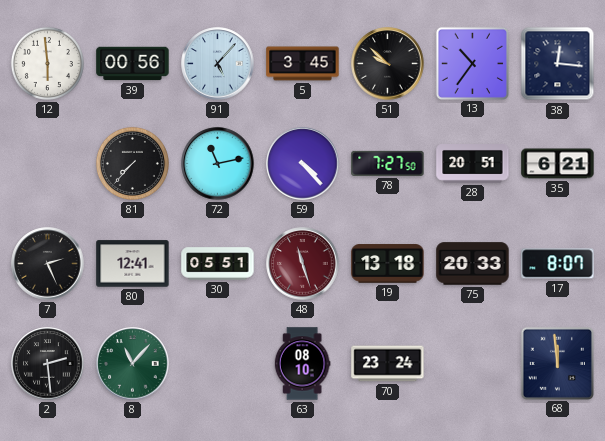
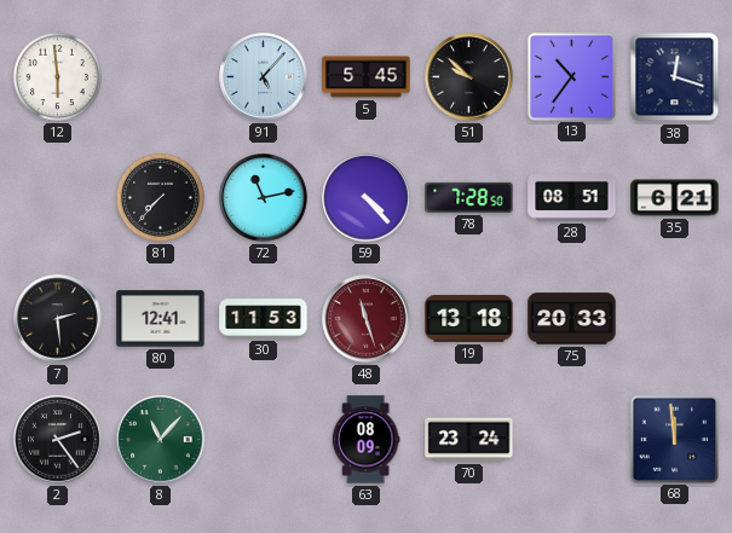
39: 00:56 -> none (133, 64)
5: 3:45 -> 5:45 (367, 77)
38: 12:16 -> 12:18 (675, 77)
78: 7:27 -> 7:28 (469, 197)
28: 20:51 -> 08:51 (572, 198)
7: 2:26 -> 2:29 (58, 319)
30: 05:51 -> 11:53 (264, 319)
17: 8:07 -> none (558, 264)
2: 2:29 -> 2:24 (58, 440)
63: 08:10 -> 08:09 (365, 440)
